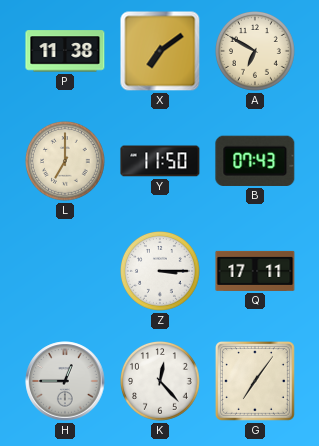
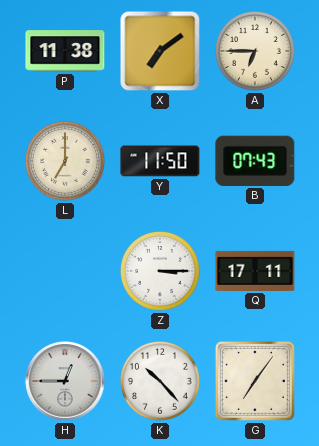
A: 6:50 -> 6:45 (256, 52)
K: 12:23 -> 10:23 (161, 382)
